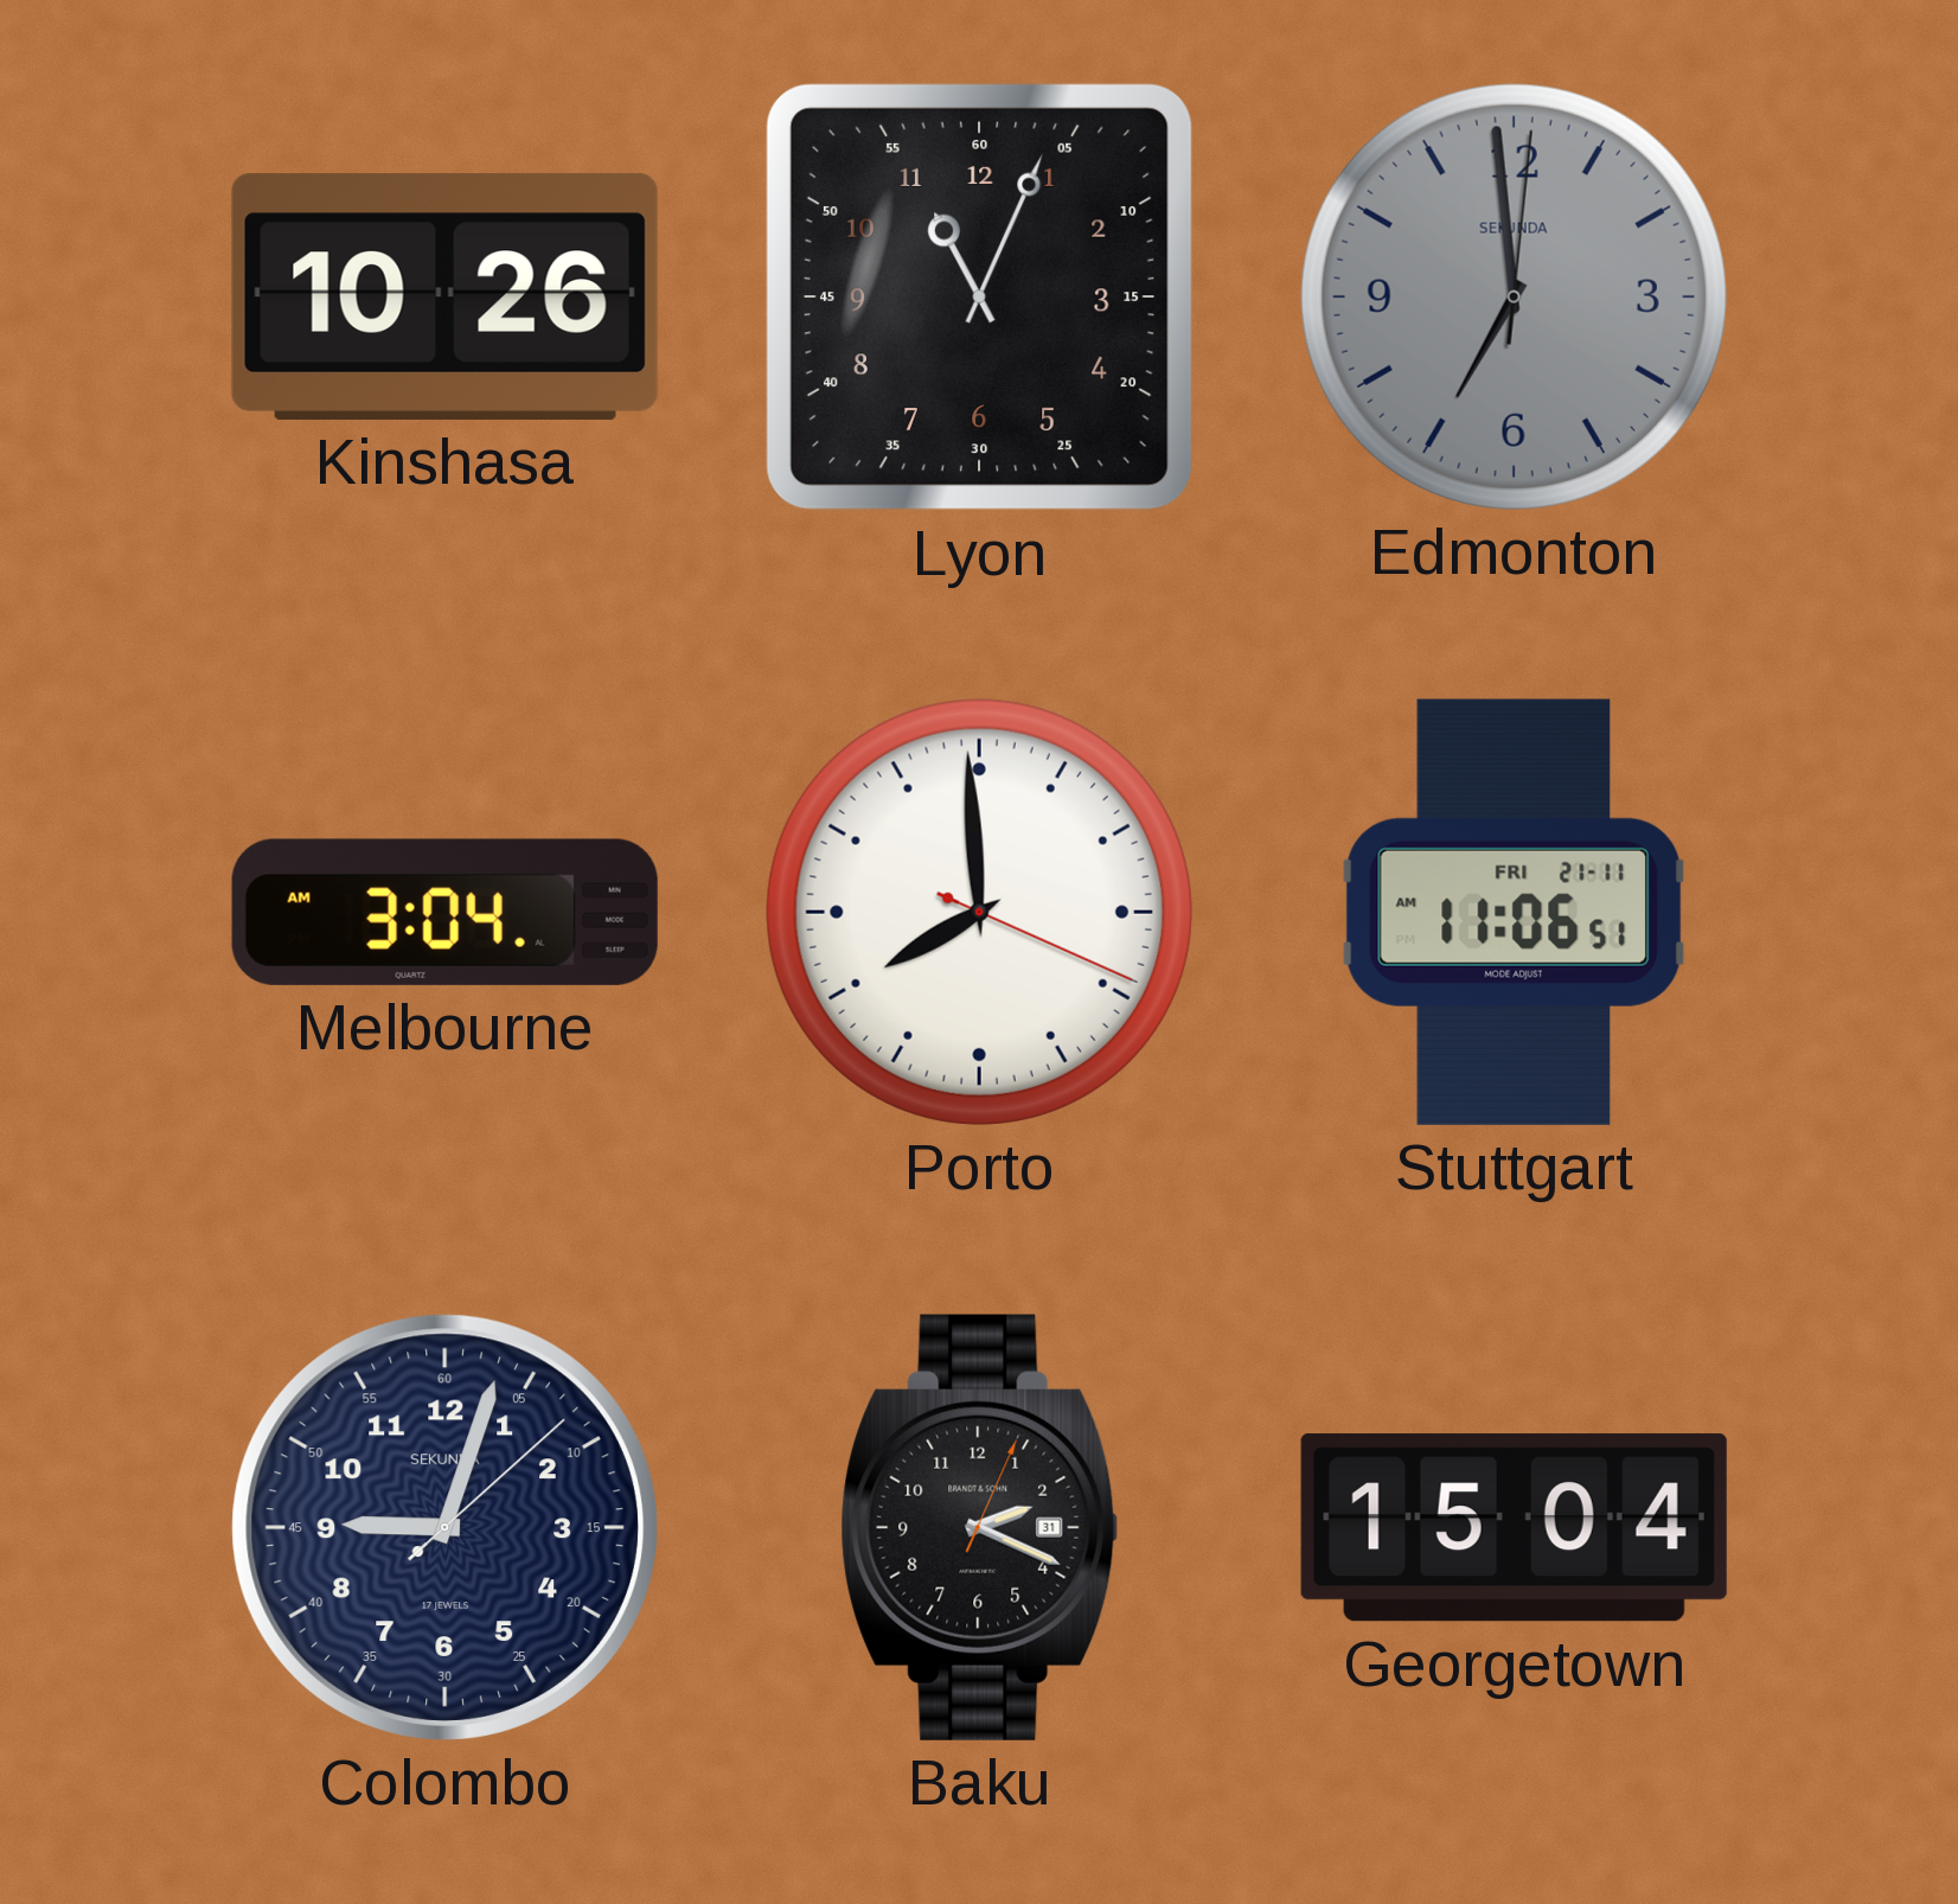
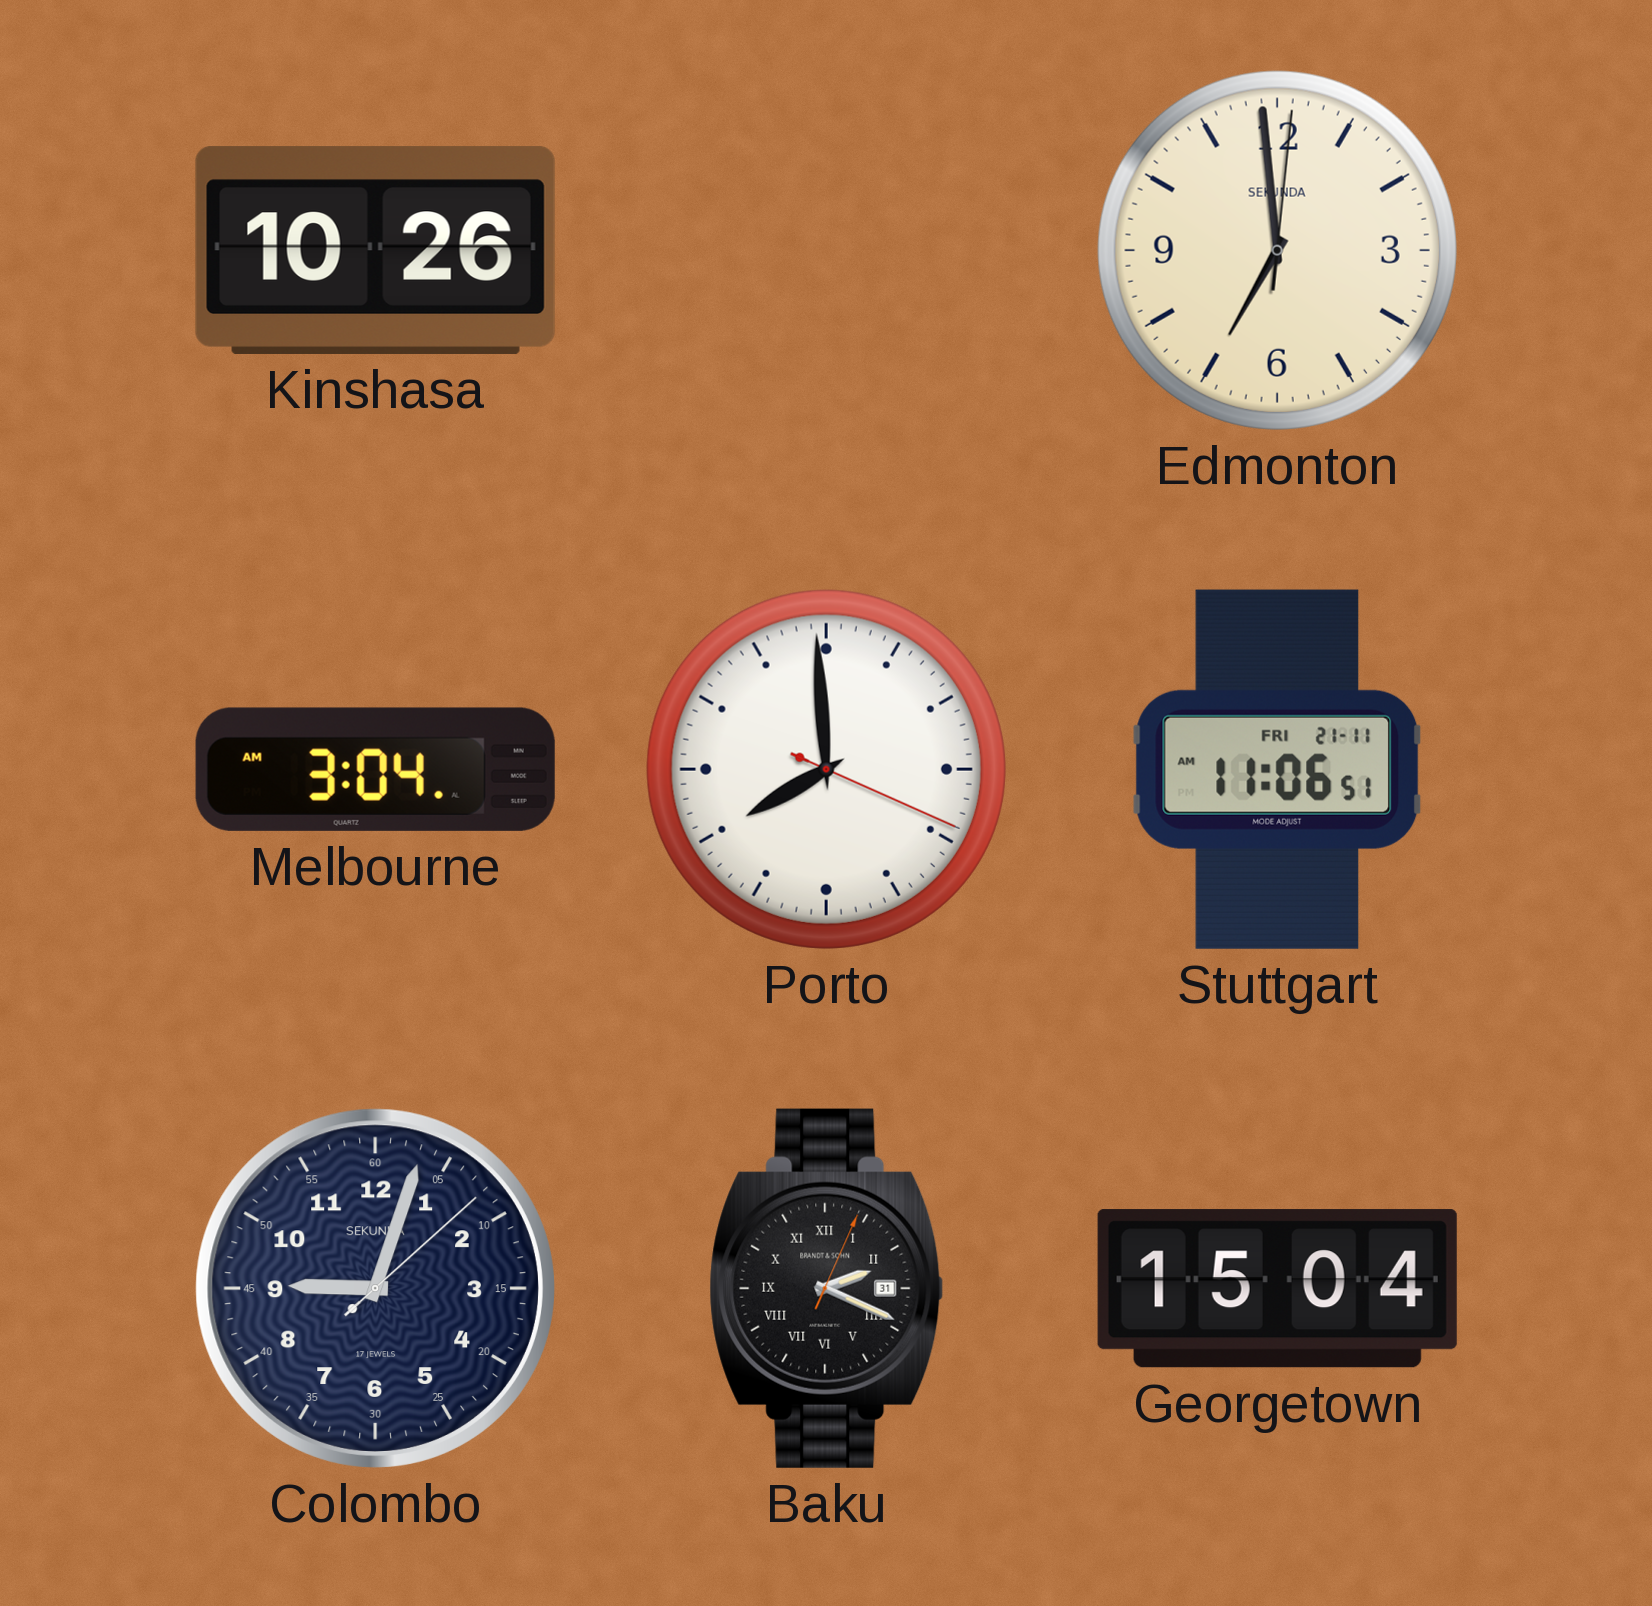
Lyon: 11:04 -> none (979, 296)
Edmonton dial: grey -> cream (1277, 250)
Baku numerals: Arabic -> Roman (827, 1288)
